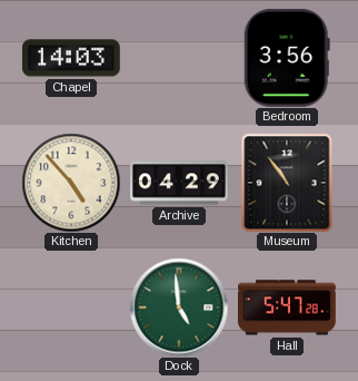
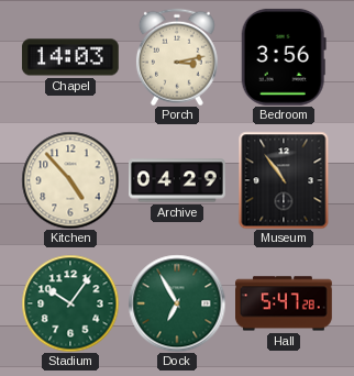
Porch: none -> 3:13 (177, 57)
Stadium: none -> 10:06 (70, 303)
Dock: 4:59 -> 6:55 (177, 303)
